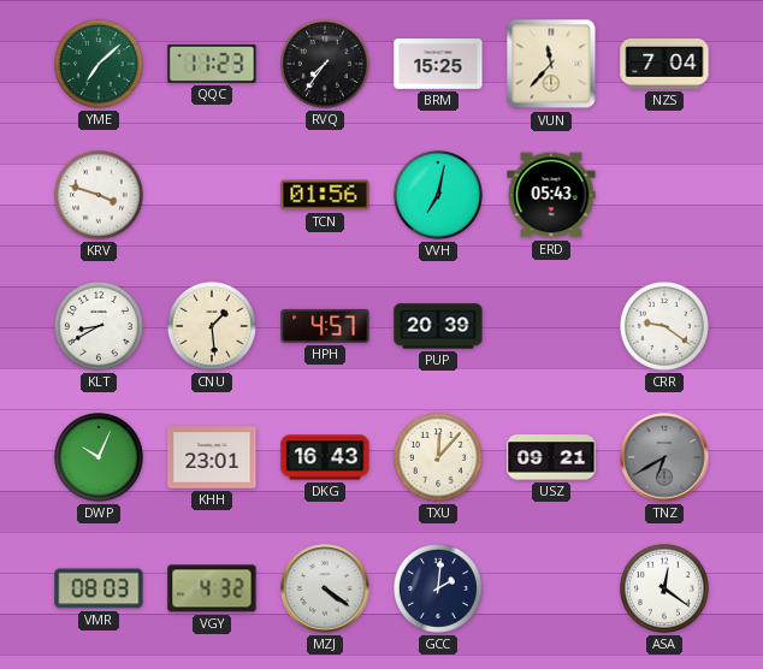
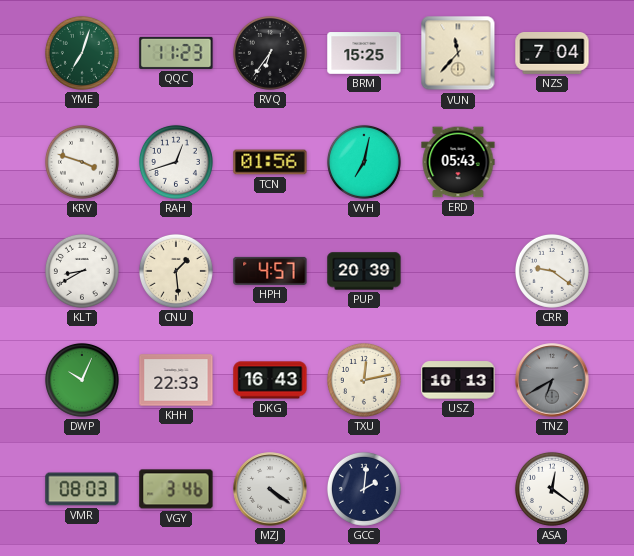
YME: 7:08 -> 7:03 (82, 53)
RVQ: 7:36 -> 6:36 (270, 53)
RAH: none -> 12:42 (176, 162)
KHH: 23:01 -> 22:33 (176, 380)
TXU: 12:07 -> 12:13 (364, 380)
USZ: 09:21 -> 10:13 (458, 380)
VGY: 4:32 -> 3:46 (176, 489)
